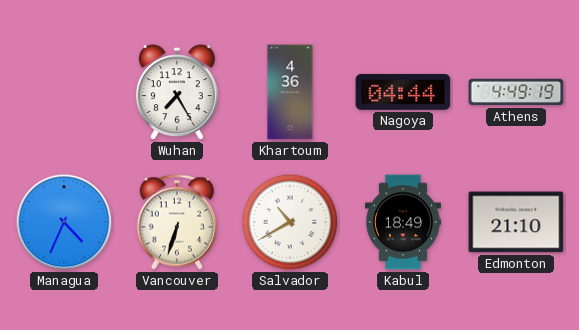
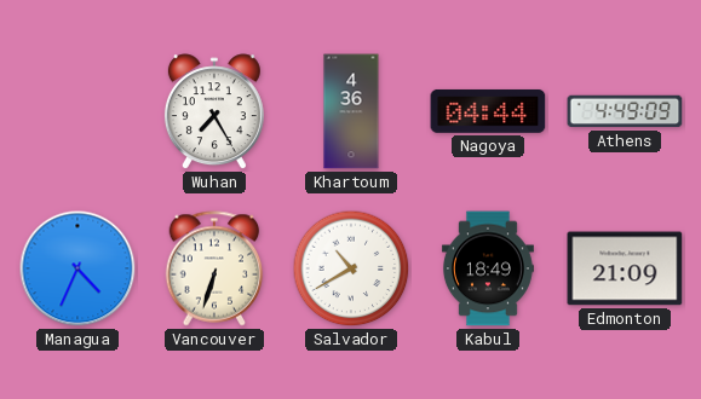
Athens: 4:49:19 -> 4:49:09 (625, 111)
Edmonton: 21:10 -> 21:09 (625, 268)
